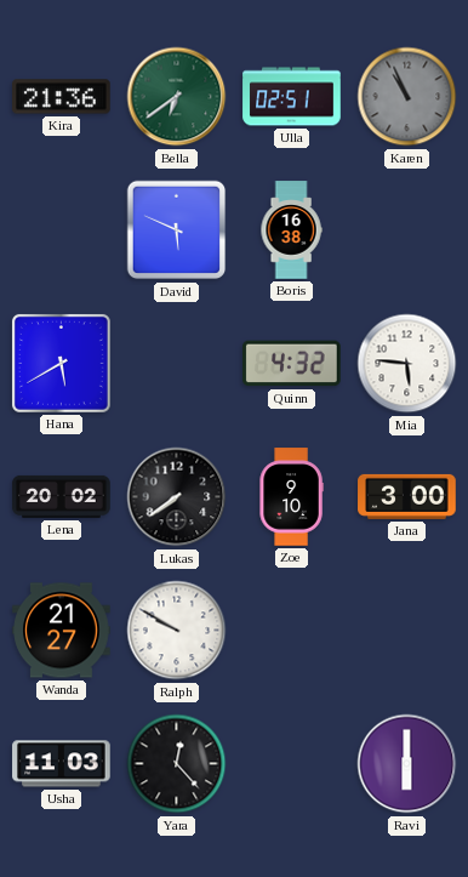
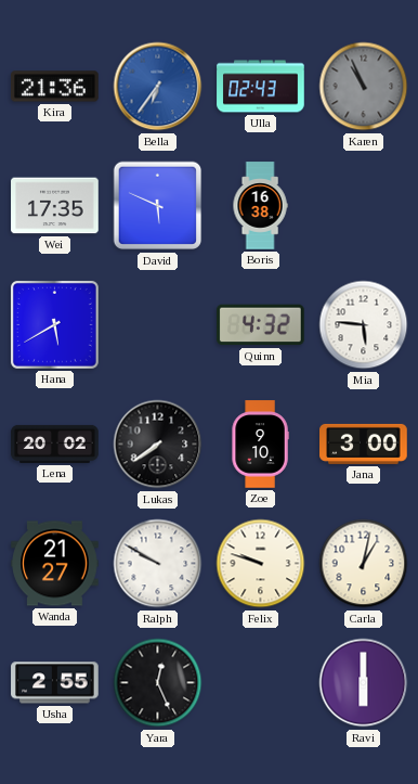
Bella: 6:39 -> 6:36 (158, 87)
Bella dial: green -> blue (158, 87)
Ulla: 02:51 -> 02:43 (261, 87)
Wei: none -> 17:35 (55, 206)
Felix: none -> 9:48 (261, 564)
Carla: none -> 1:02 (364, 564)
Usha: 11:03 -> 2:55 (55, 683)
Yara: 12:23 -> 12:26 (158, 683)
